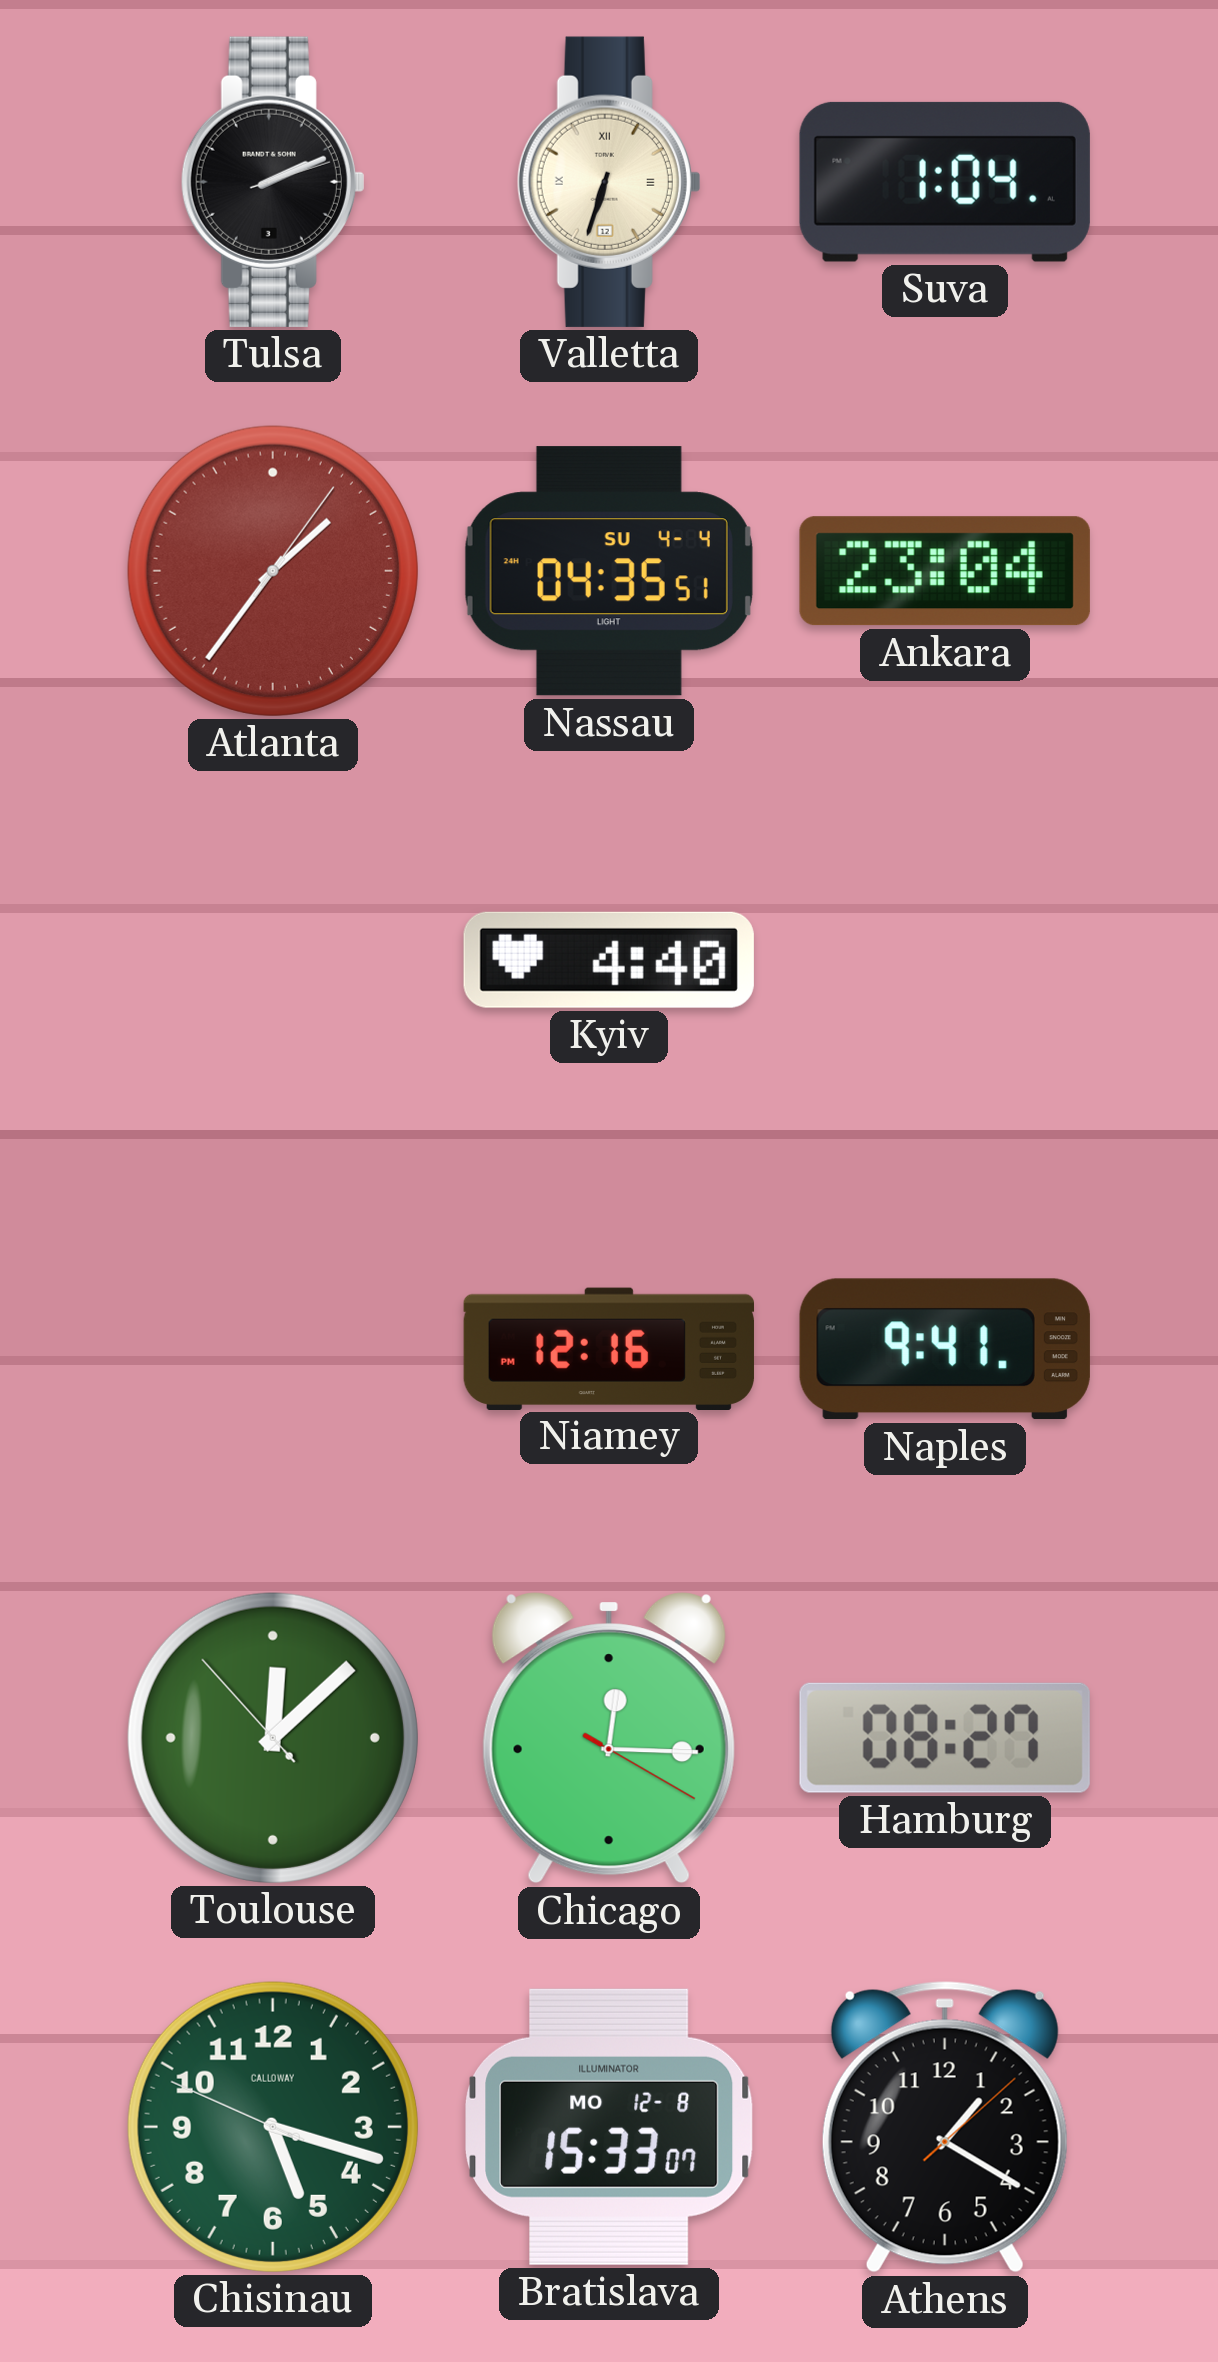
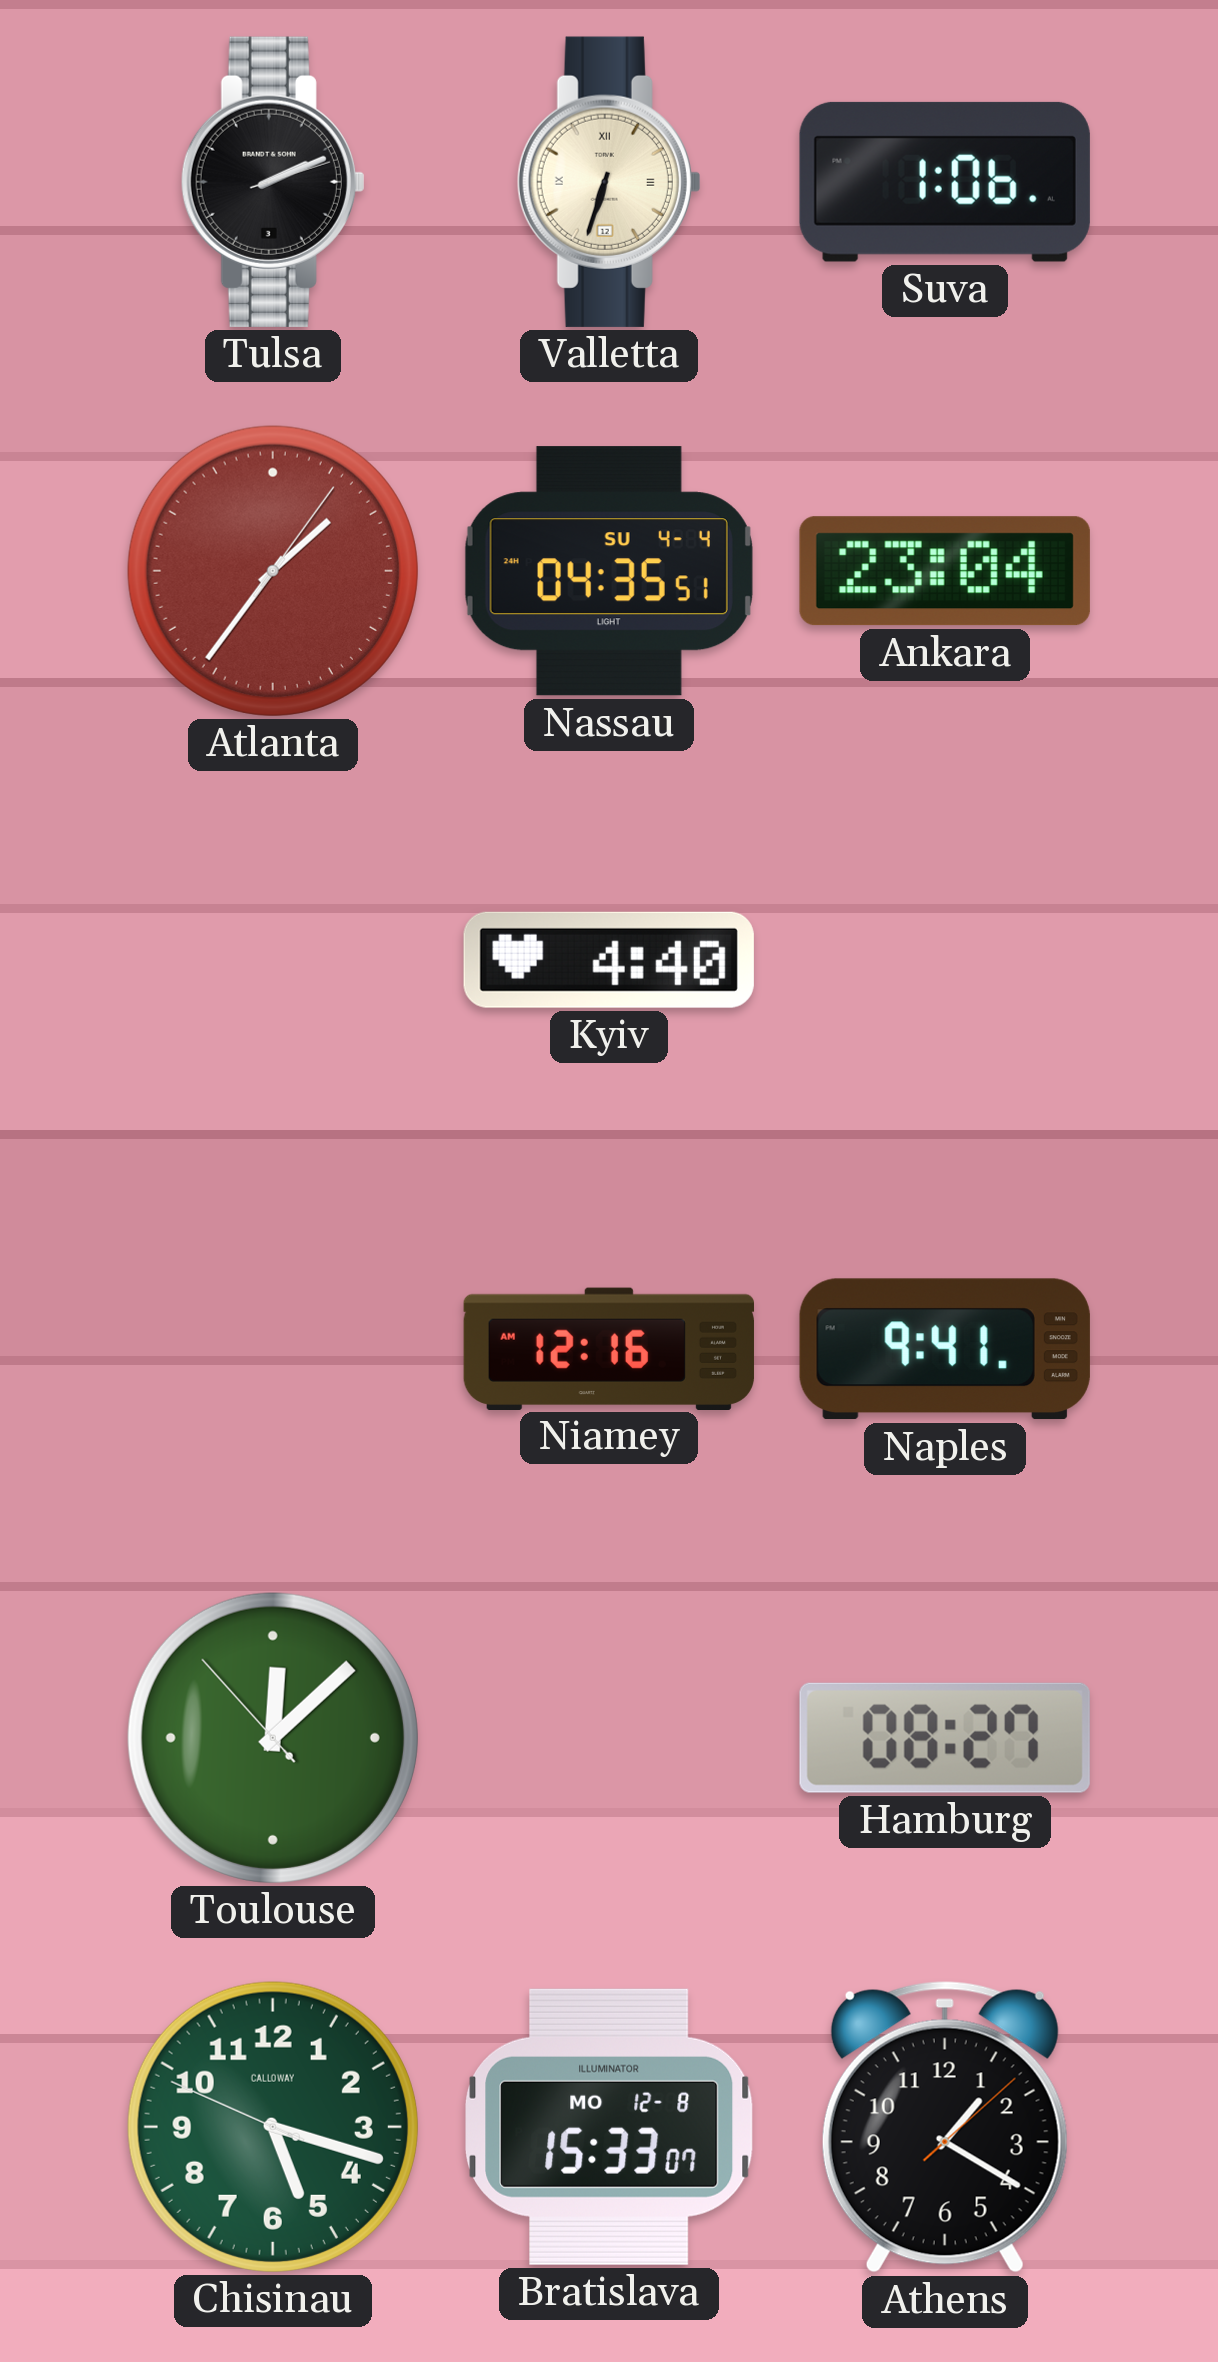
Suva: 1:04 -> 1:06 (945, 182)
Niamey: 12:16 PM -> 12:16 AM (609, 1348)
Chicago: 12:15 -> none (609, 1738)
